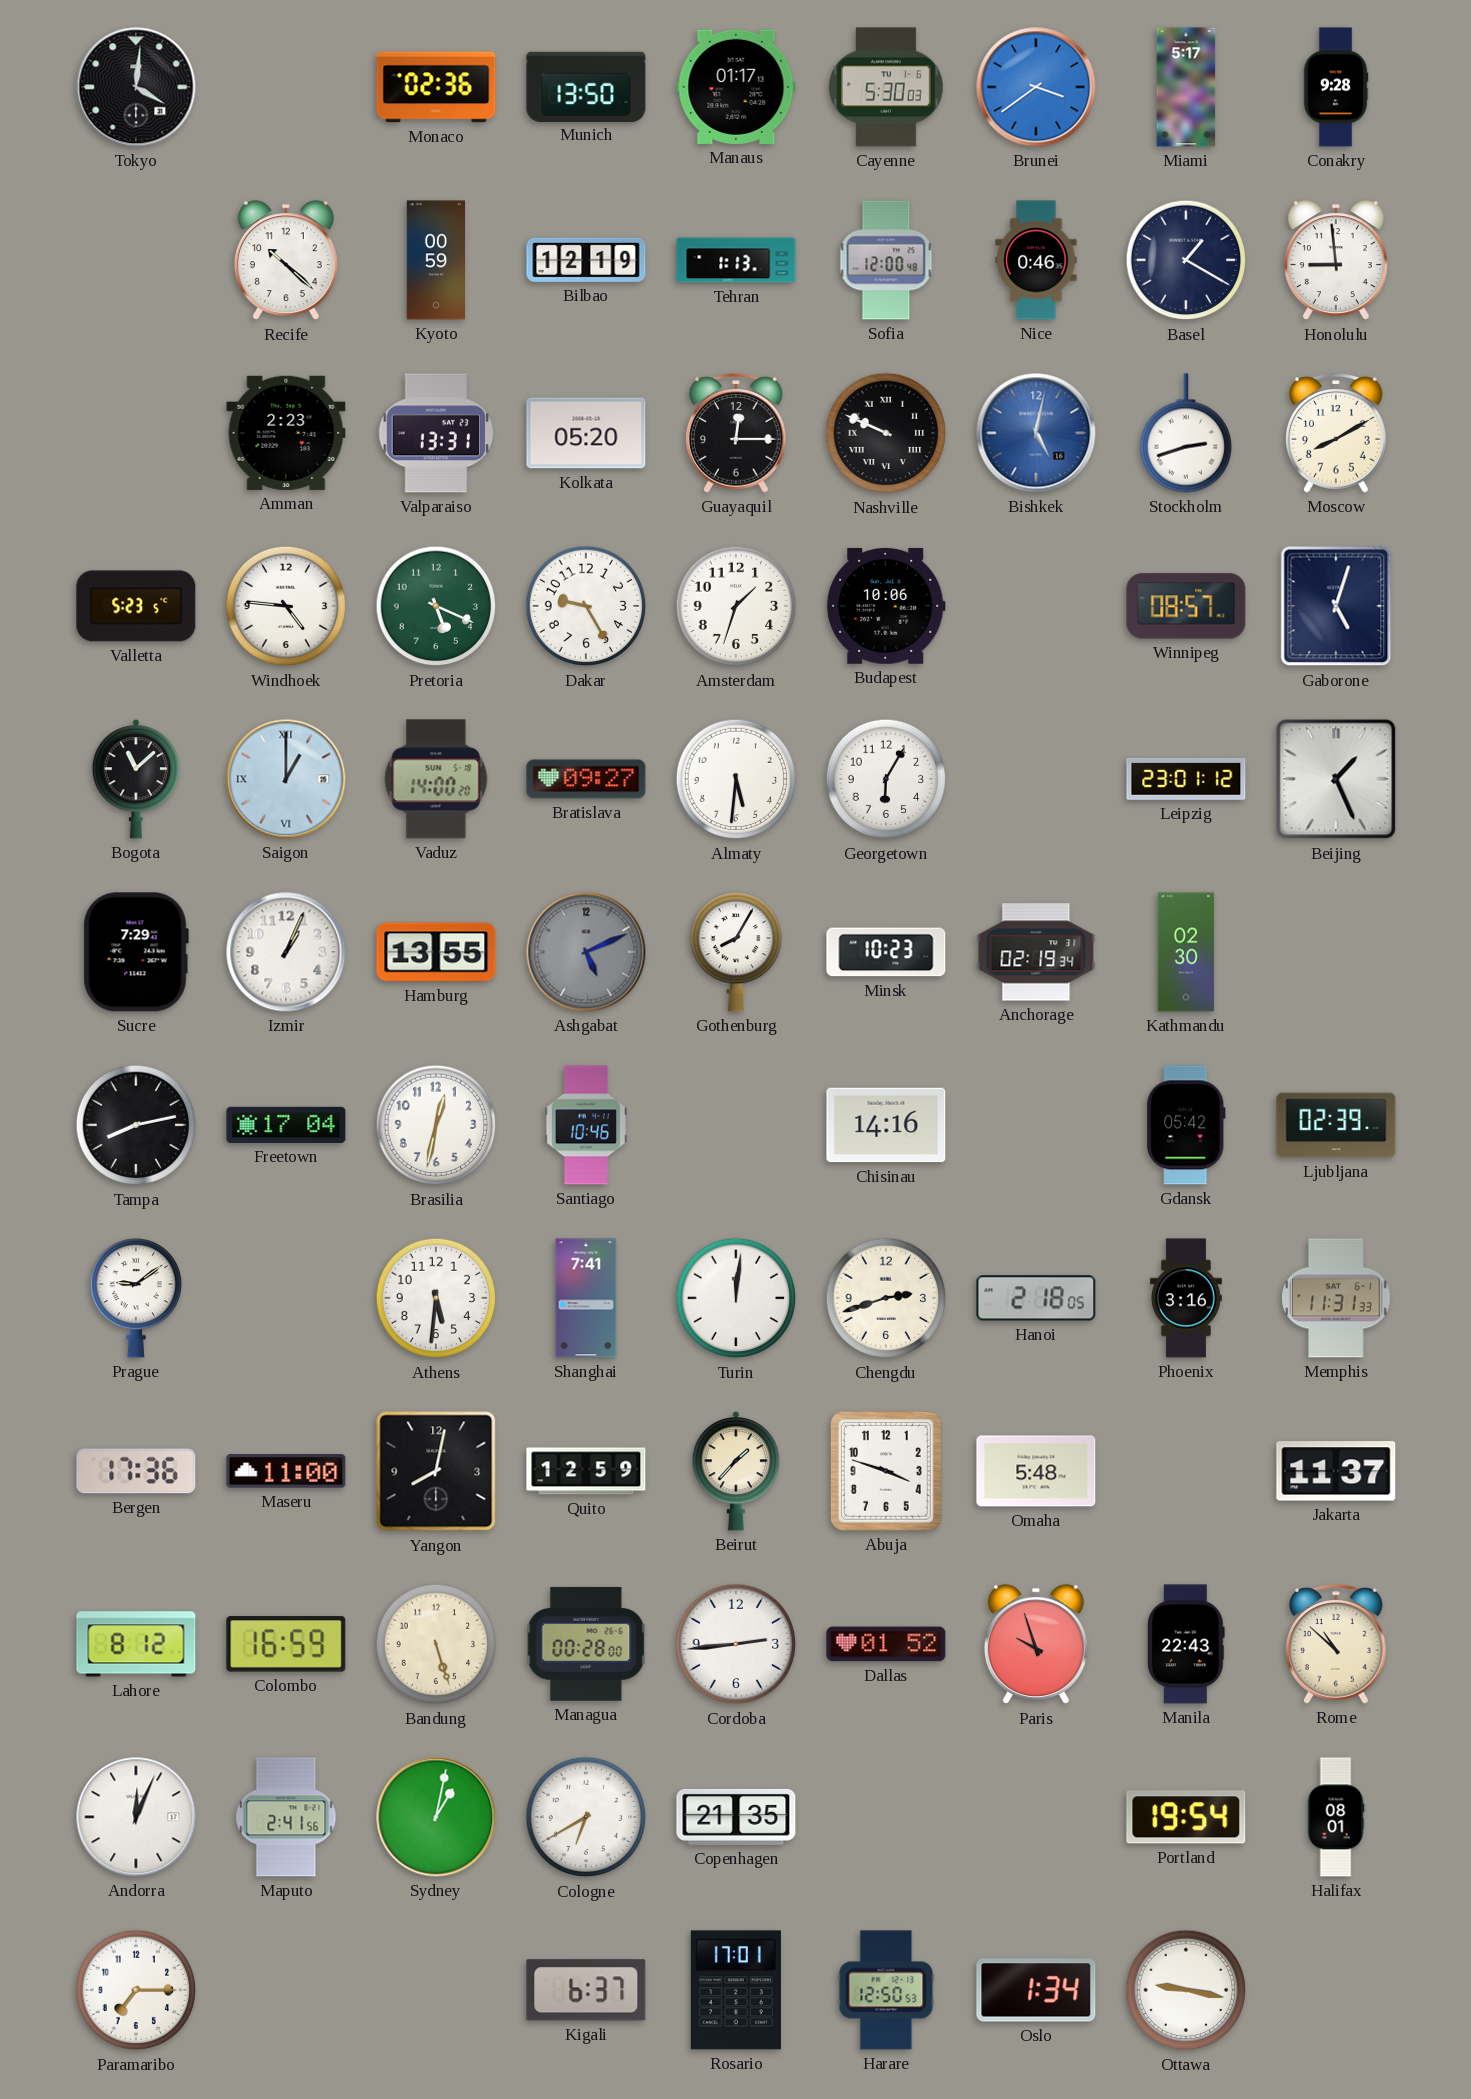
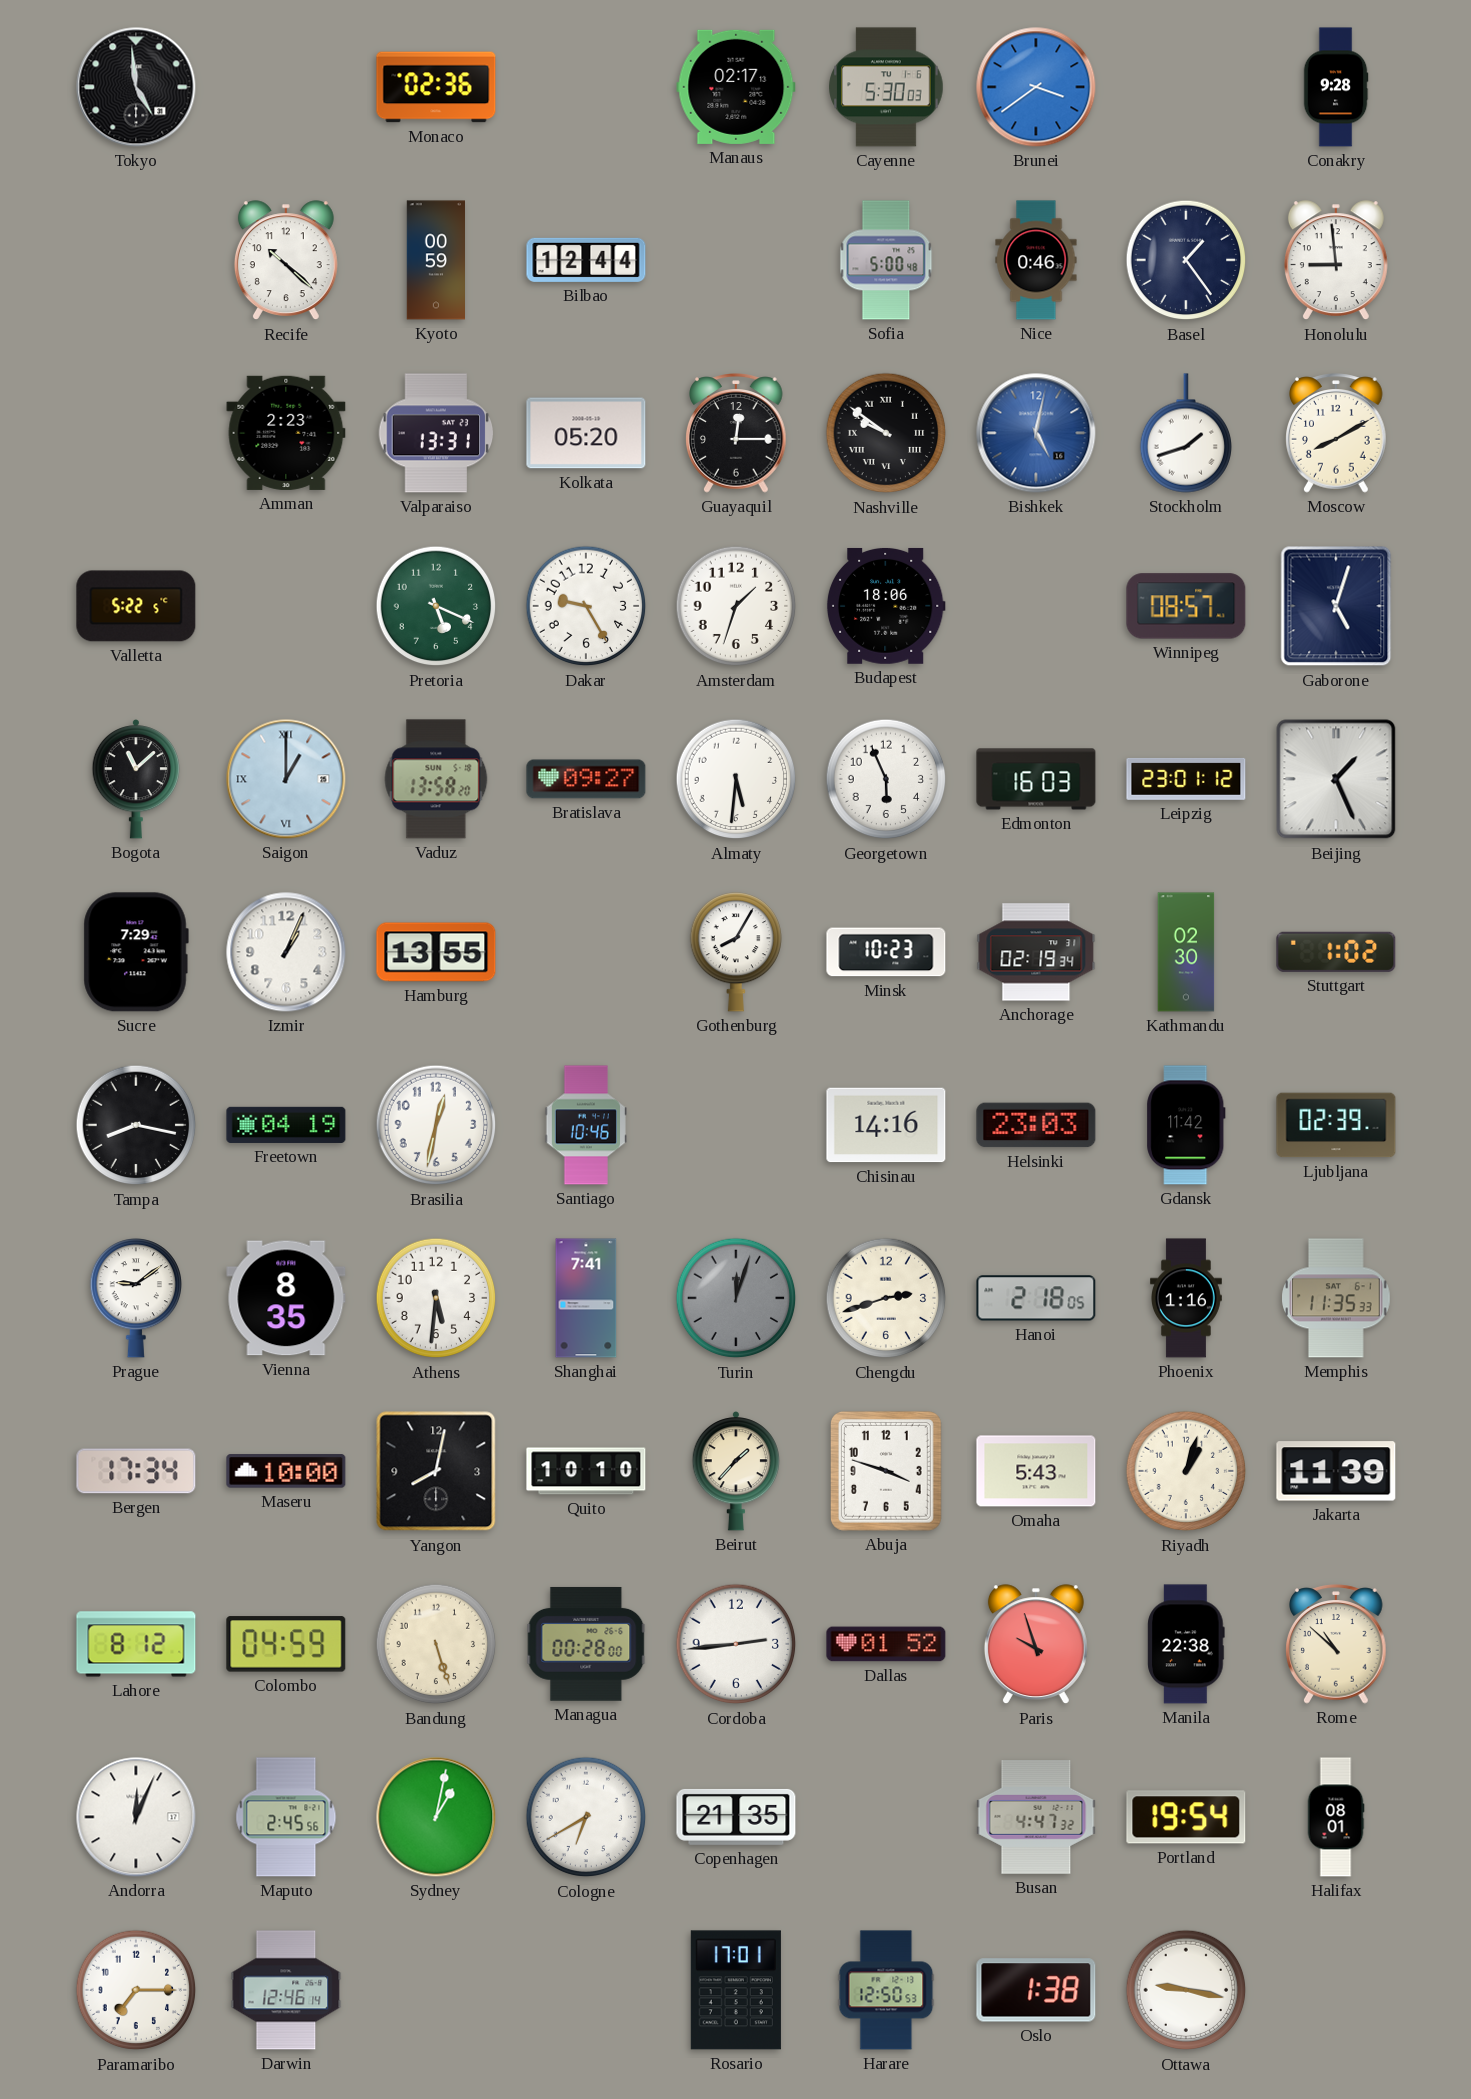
Tokyo: 4:01 -> 4:59 (136, 87)
Munich: 13:50 -> none (586, 86)
Manaus: 01:17 -> 02:17 (736, 87)
Miami: 5:17 -> none (1186, 87)
Bilbao: 12:19 -> 12:44 (586, 260)
Tehran: 1:13 -> none (736, 260)
Sofia: 12:00 -> 5:00 (886, 260)
Basel: 1:20 -> 1:24 (1186, 260)
Nashville: 9:49 -> 9:51 (886, 433)
Stockholm: 2:42 -> 1:42 (1185, 433)
Valletta: 5:23 -> 5:22 (136, 606)
Windhoek: 4:46 -> none (286, 606)
Budapest: 10:06 -> 18:06 (886, 606)
Vaduz: 14:00 -> 13:58 (436, 779)
Georgetown: 6:05 -> 5:56 (886, 779)
Edmonton: none -> 16:03 (1036, 779)
Ashgabat: 5:11 -> none (586, 952)
Stuttgart: none -> 1:02 (1336, 952)
Tampa: 8:13 -> 8:17 (136, 1125)
Freetown: 17:04 -> 04:19 (286, 1125)
Helsinki: none -> 23:03 (1036, 1125)
Gdansk: 05:42 -> 11:42 (1186, 1125)
Vienna: none -> 8:35 (286, 1298)
Turin: 12:01 -> 12:03 (736, 1298)
Turin dial: white -> grey (736, 1298)
Phoenix: 3:16 -> 1:16 (1186, 1298)
Memphis: 11:31 -> 11:35 (1337, 1298)
Bergen: 17:36 -> 17:34 (136, 1471)
Maseru: 11:00 -> 10:00 (286, 1471)
Quito: 12:59 -> 10:10 (586, 1471)
Omaha: 5:48 -> 5:43 (1036, 1471)
Riyadh: none -> 1:03 (1186, 1471)
Jakarta: 11:37 -> 11:39 (1336, 1471)
Colombo: 16:59 -> 04:59 (286, 1644)
Manila: 22:43 -> 22:38 (1186, 1644)
Maputo: 2:41 -> 2:45 (286, 1817)
Busan: none -> 4:47 (1036, 1818)
Darwin: none -> 12:46 (286, 1990)
Kigali: 6:37 -> none (586, 1990)
Oslo: 1:34 -> 1:38 (1036, 1990)
